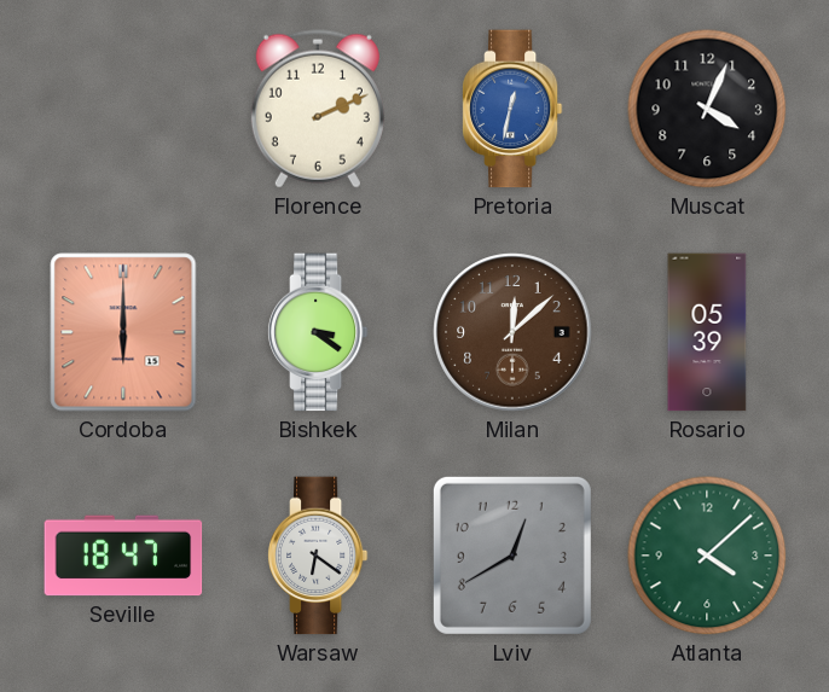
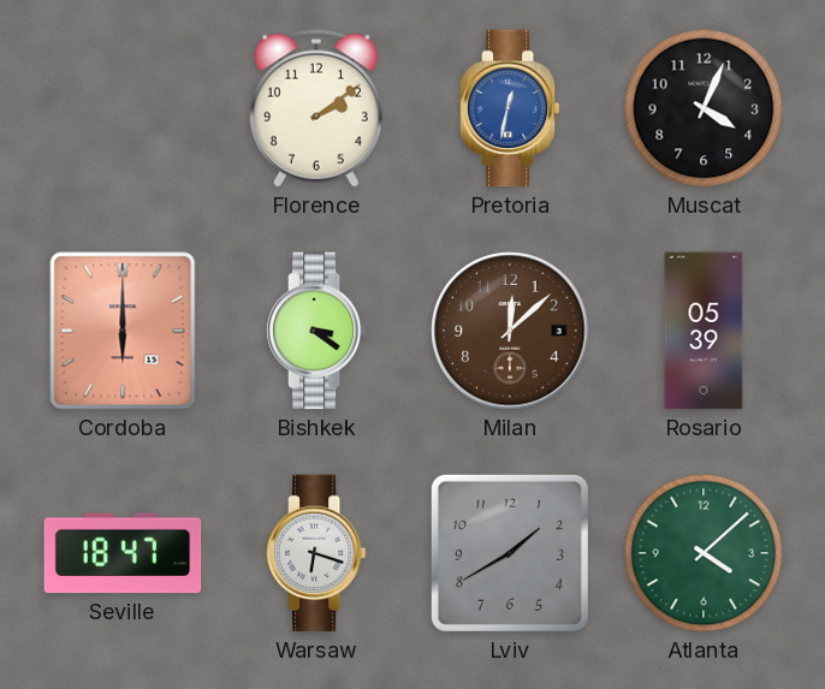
Florence: 2:11 -> 2:09 (316, 108)
Warsaw: 6:21 -> 6:18 (316, 553)
Lviv: 12:40 -> 1:40 (510, 553)
